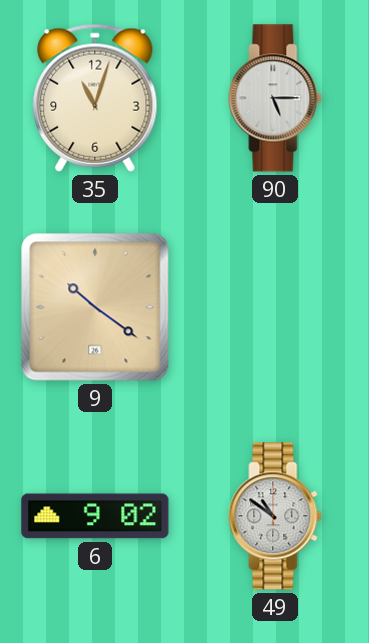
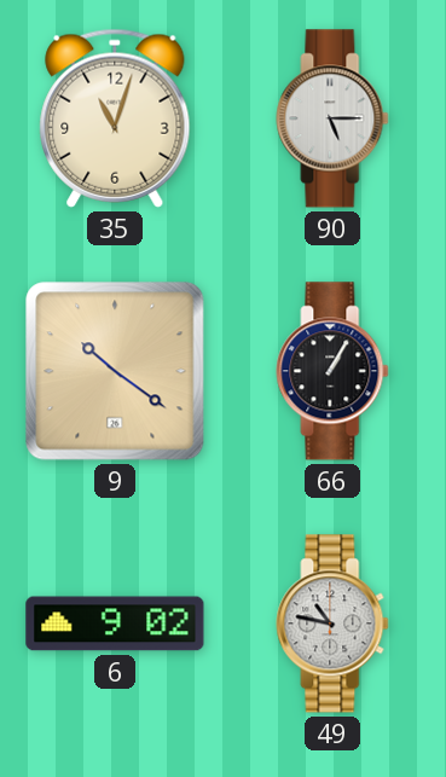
66: none -> 1:05 (332, 371)
49: 10:51 -> 10:47 (332, 624)
